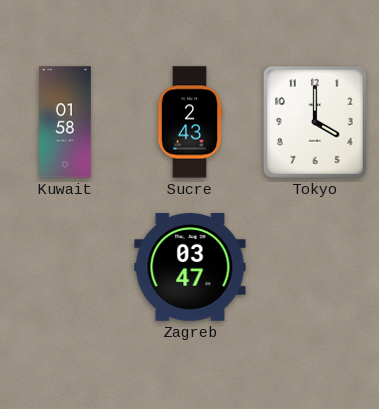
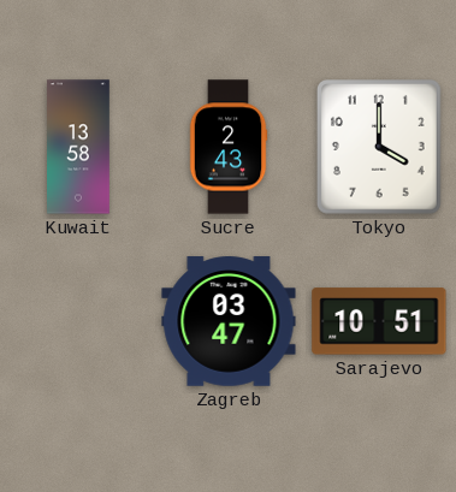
Kuwait: 01:58 -> 13:58 (78, 147)
Sarajevo: none -> 10:51 (379, 321)
